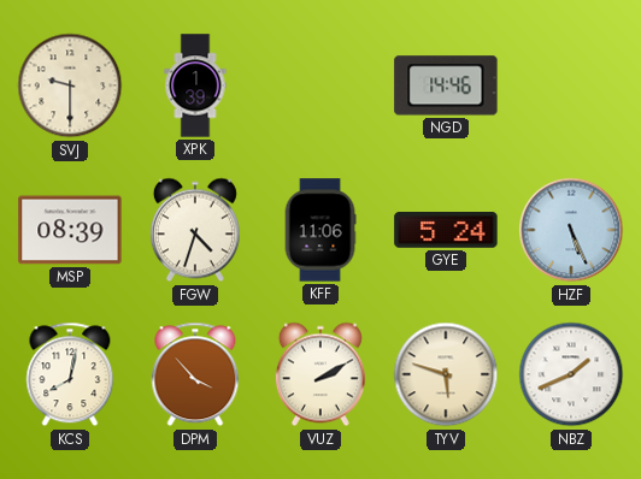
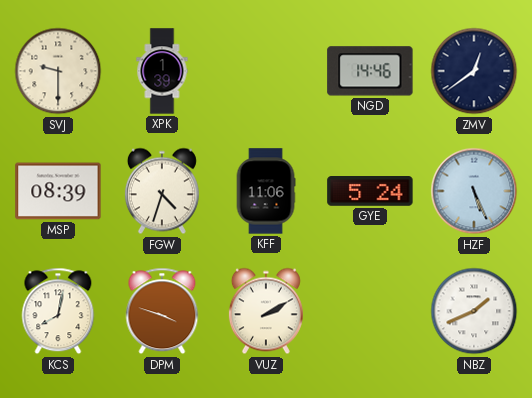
ZMV: none -> 12:39 (474, 71)
DPM: 3:53 -> 3:48 (162, 311)
TYV: 5:48 -> none (446, 374)
